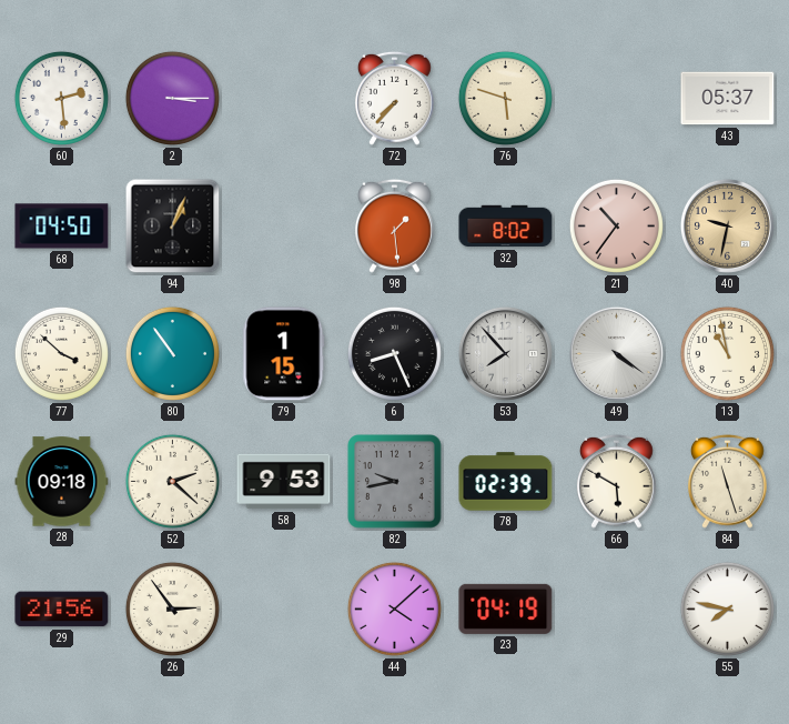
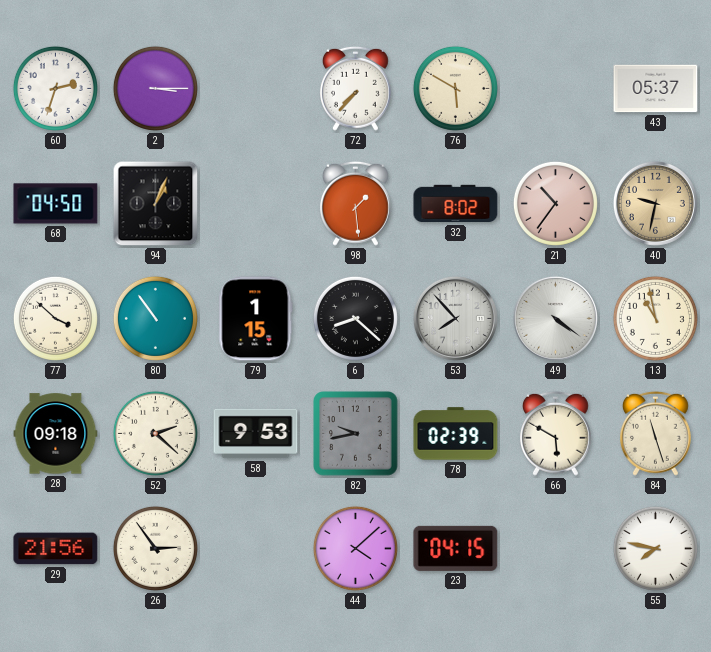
60: 2:29 -> 2:33 (55, 88)
76: 5:48 -> 5:50 (455, 88)
6: 8:26 -> 8:22 (355, 318)
23: 04:19 -> 04:15 (456, 548)
